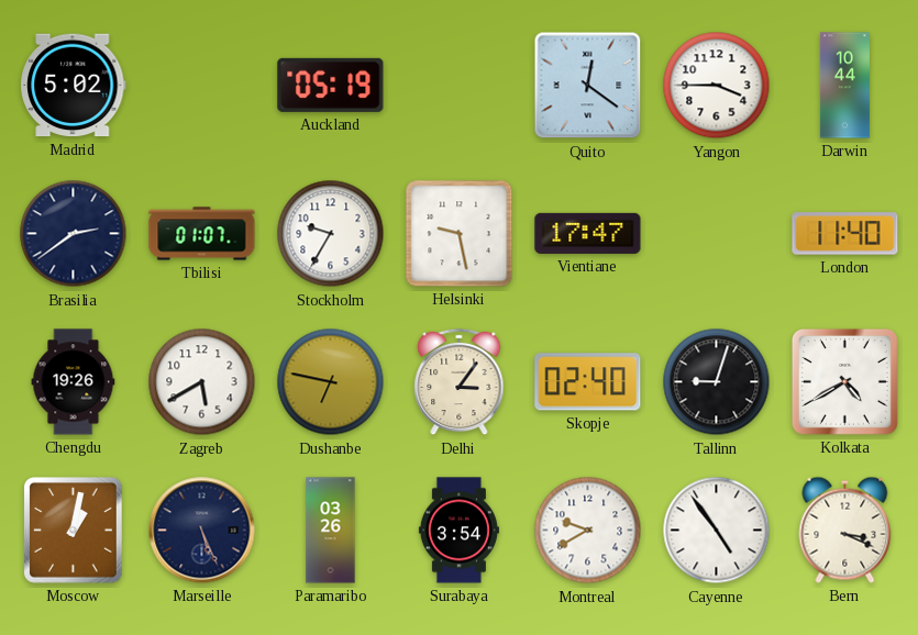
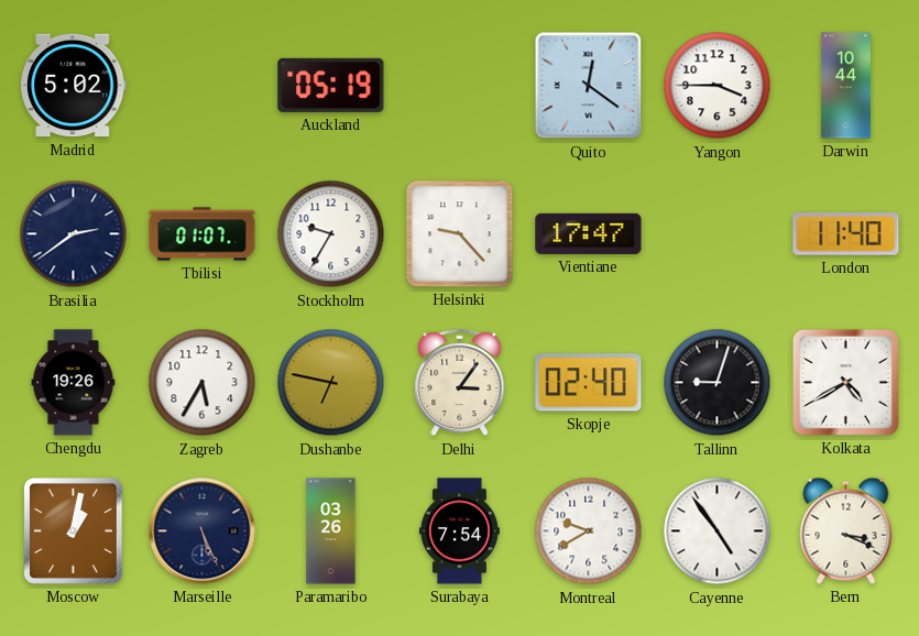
Helsinki: 9:28 -> 9:23 (460, 234)
Zagreb: 5:40 -> 5:35 (203, 383)
Surabaya: 3:54 -> 7:54 (459, 531)
